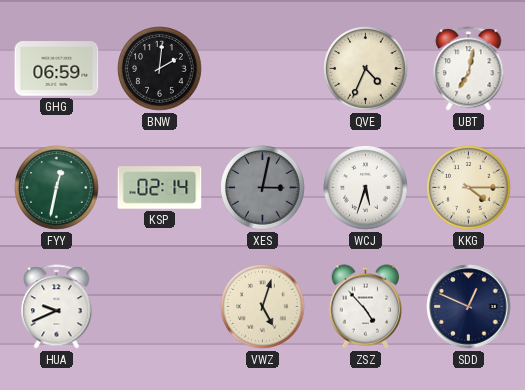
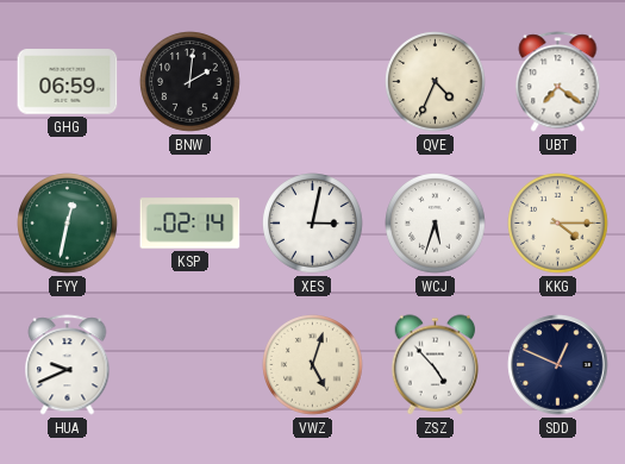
UBT: 7:02 -> 7:21 (558, 82)
XES dial: grey -> white (313, 224)
